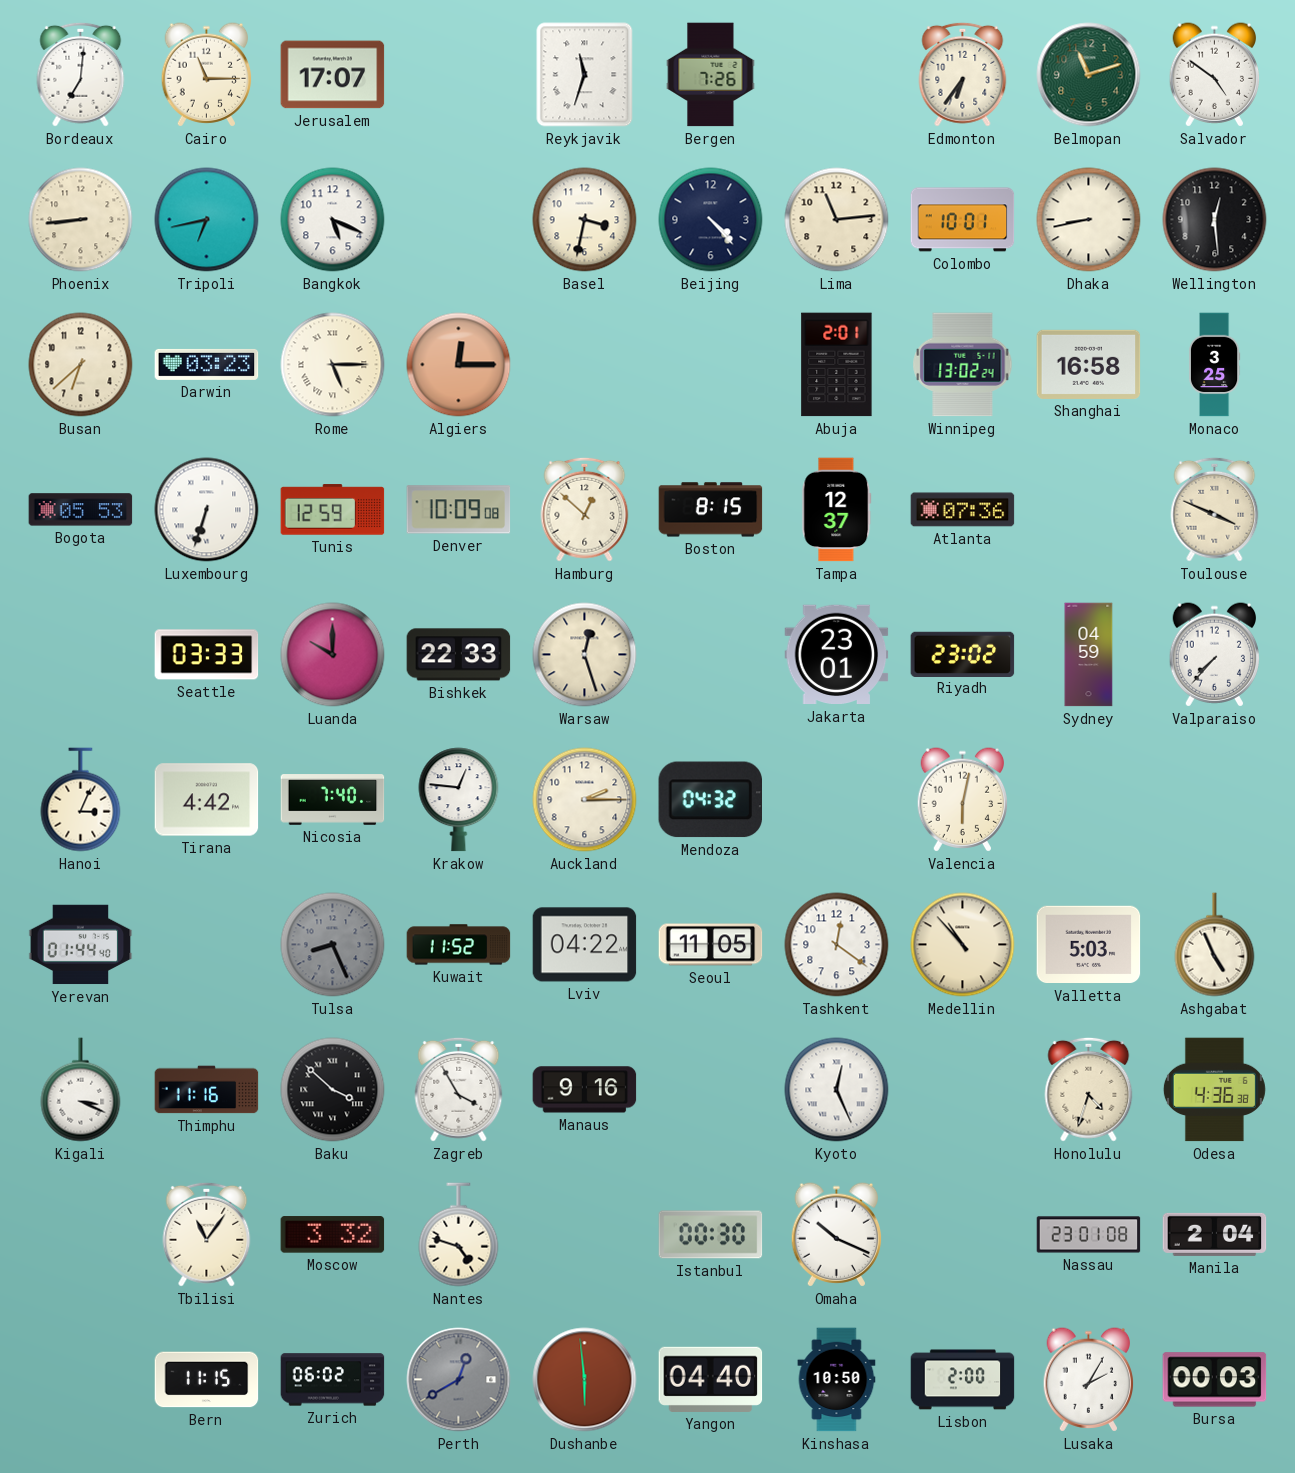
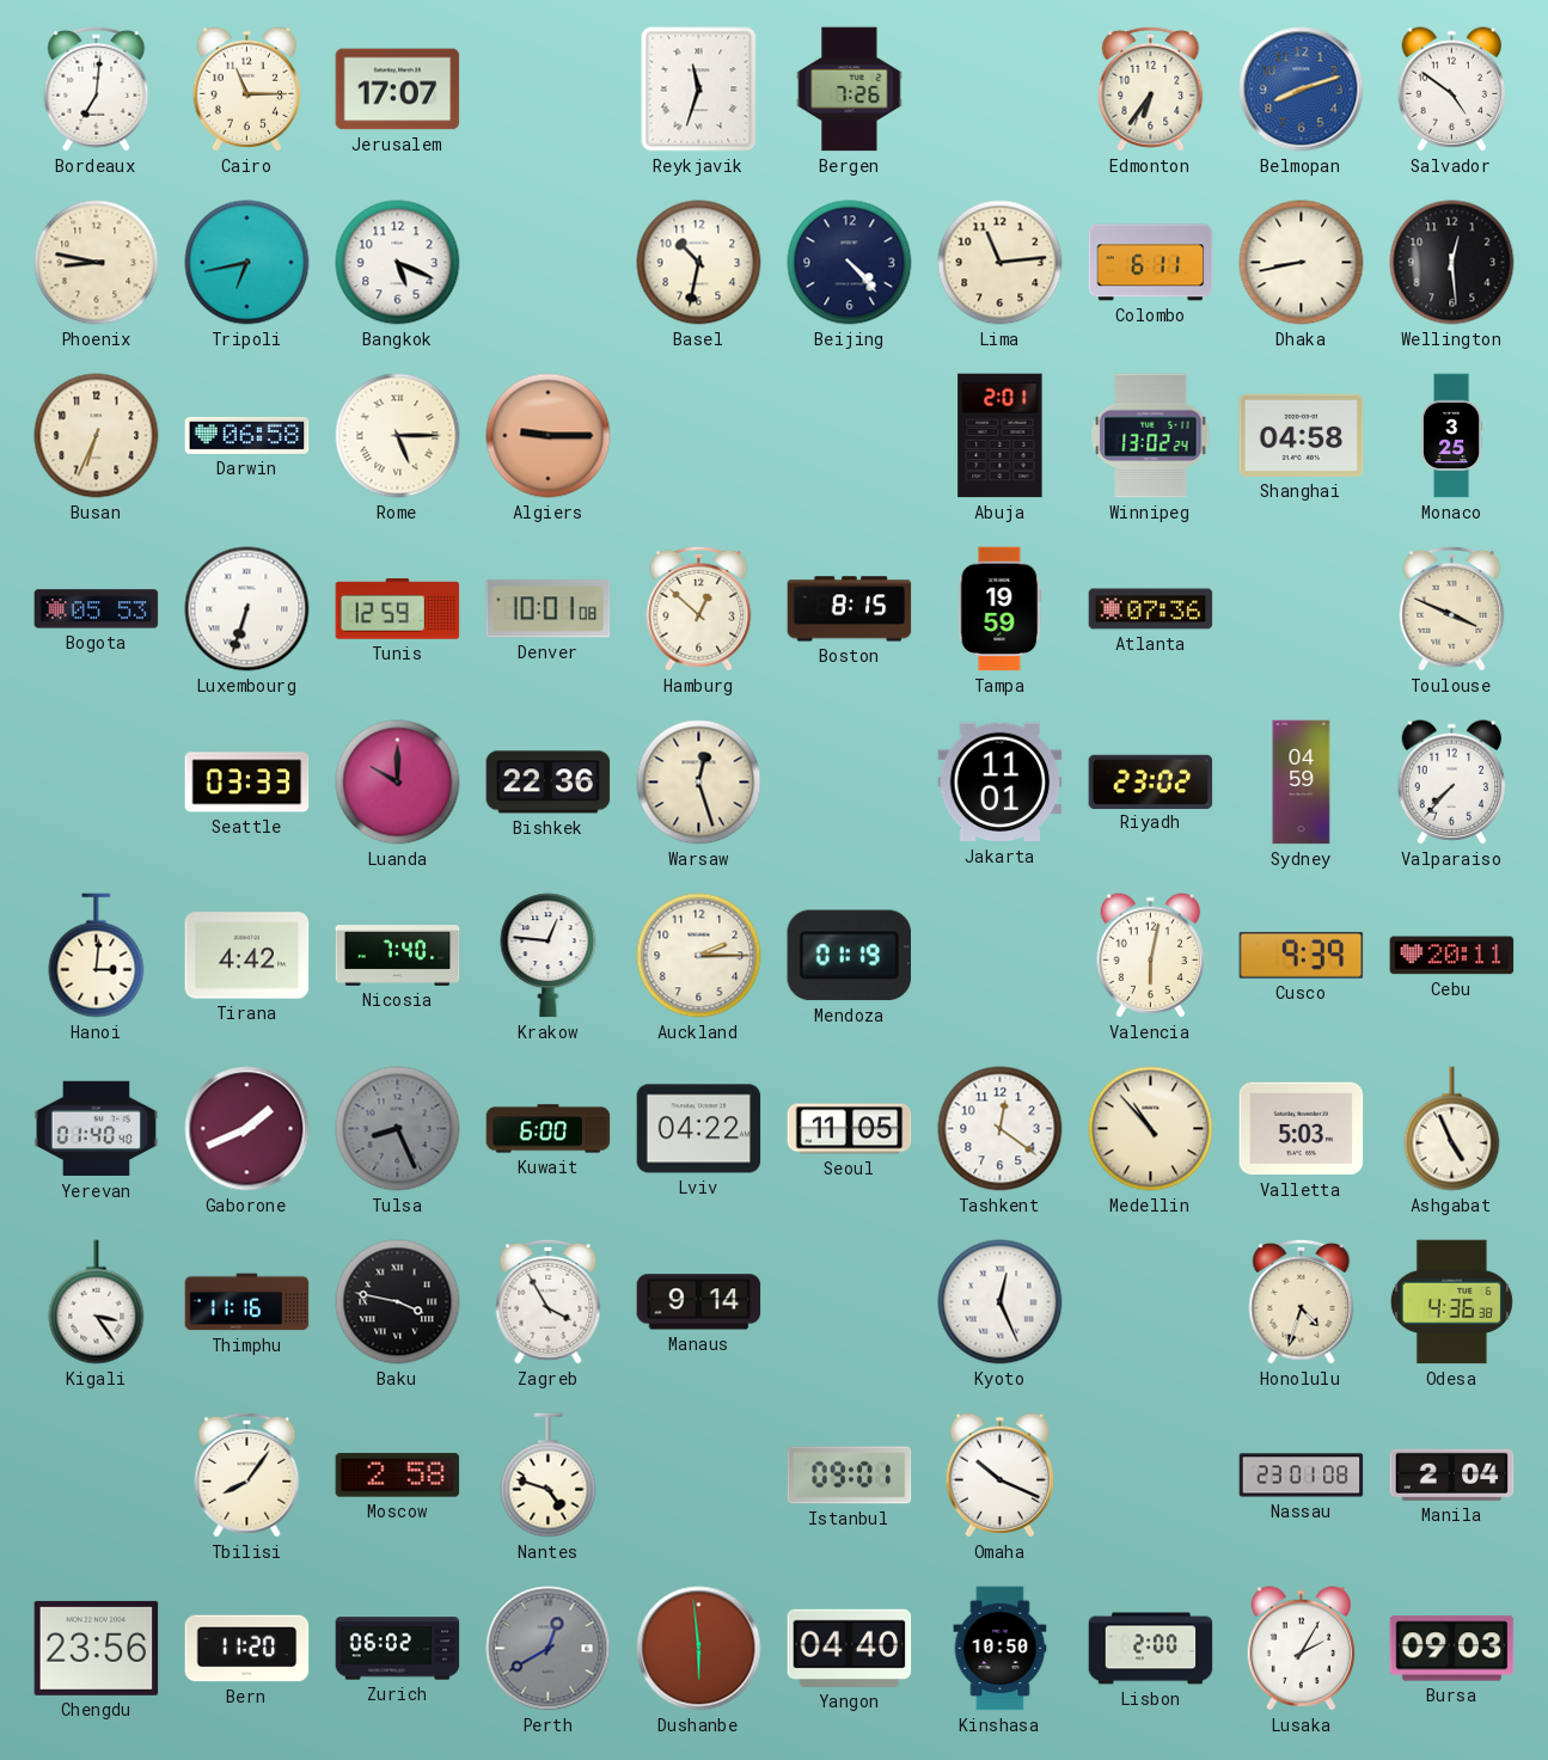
Belmopan: 11:12 -> 8:12 (1302, 90)
Belmopan dial: green -> blue (1302, 90)
Phoenix: 8:44 -> 8:47 (97, 263)
Basel: 3:32 -> 10:32 (699, 263)
Colombo: 10:01 -> 6:11 (1151, 263)
Busan: 6:38 -> 6:34 (97, 436)
Darwin: 03:23 -> 06:58 (247, 435)
Algiers: 12:15 -> 9:15 (549, 436)
Shanghai: 16:58 -> 04:58 (1302, 435)
Denver: 10:09 -> 10:01 (549, 609)
Tampa: 12:37 -> 19:59 (1001, 609)
Bishkek: 22:33 -> 22:36 (549, 783)
Jakarta: 23:01 -> 11:01 (1001, 783)
Hanoi: 3:04 -> 3:01 (97, 956)
Mendoza: 04:32 -> 01:19 (849, 956)
Cusco: none -> 9:39 (1302, 955)
Cebu: none -> 20:11 (1452, 956)
Yerevan: 01:44 -> 01:40 (97, 1129)
Gaborone: none -> 1:41 (247, 1129)
Kuwait: 11:52 -> 6:00 (549, 1129)
Kigali: 3:19 -> 3:24 (97, 1302)
Baku: 3:52 -> 3:47 (398, 1302)
Manaus: 9:16 -> 9:14 (699, 1302)
Tbilisi: 11:06 -> 8:06 (247, 1474)
Moscow: 3:32 -> 2:58 (398, 1476)
Istanbul: 00:30 -> 09:01 (850, 1476)
Chengdu: none -> 23:56 (97, 1648)
Bern: 11:15 -> 11:20 (247, 1649)
Bursa: 00:03 -> 09:03 (1452, 1649)
